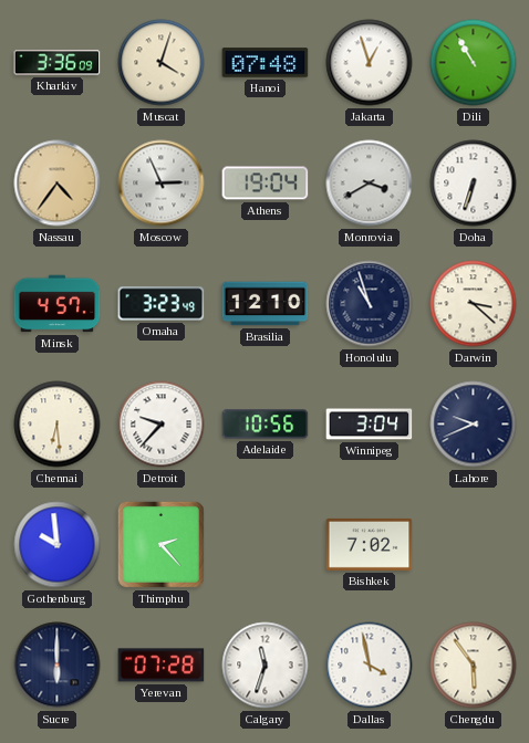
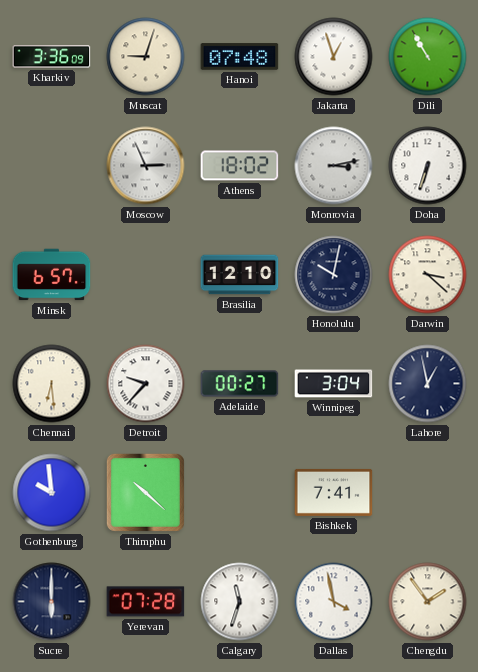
Muscat: 4:03 -> 9:03 (146, 57)
Nassau: 4:36 -> none (58, 184)
Athens: 19:04 -> 18:02 (240, 166)
Monrovia: 3:40 -> 3:13 (334, 166)
Minsk: 4:57 -> 6:57 (52, 275)
Omaha: 3:23 -> none (162, 304)
Honolulu: 10:57 -> 10:02 (334, 275)
Adelaide: 10:56 -> 00:27 (240, 384)
Lahore: 9:41 -> 12:58 (428, 384)
Thimphu: 2:23 -> 10:22 (145, 492)
Bishkek: 7:02 -> 7:41 (334, 492)
Chengdu: 5:54 -> 1:54 (428, 602)
